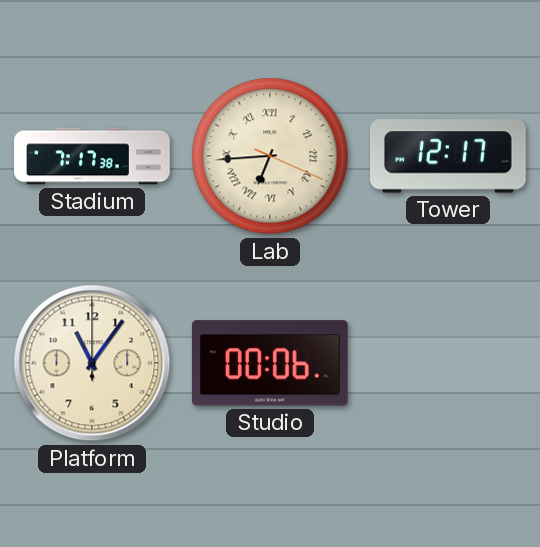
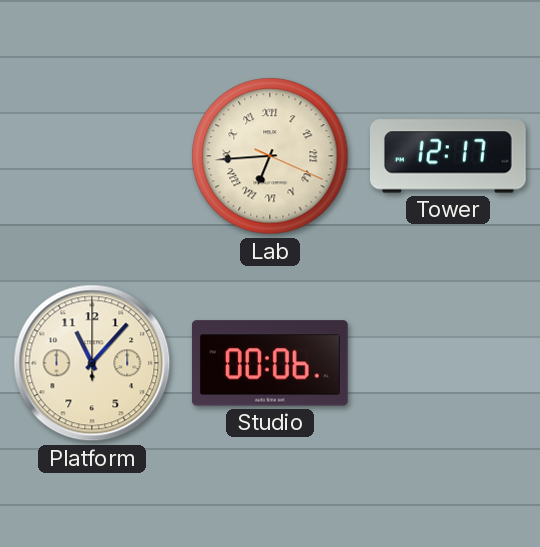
Stadium: 7:17 -> none (92, 156)
Platform: 11:06 -> 11:07 (92, 363)
